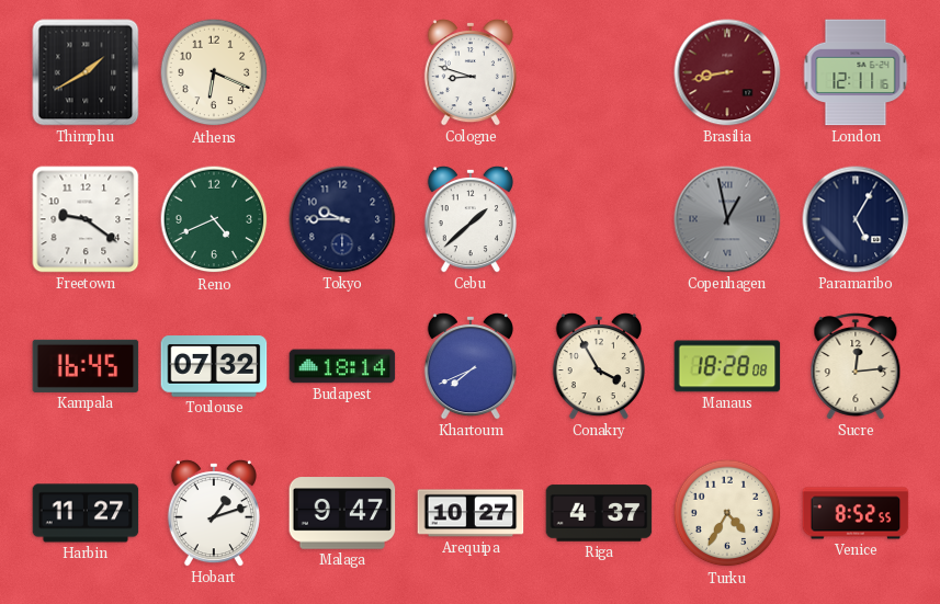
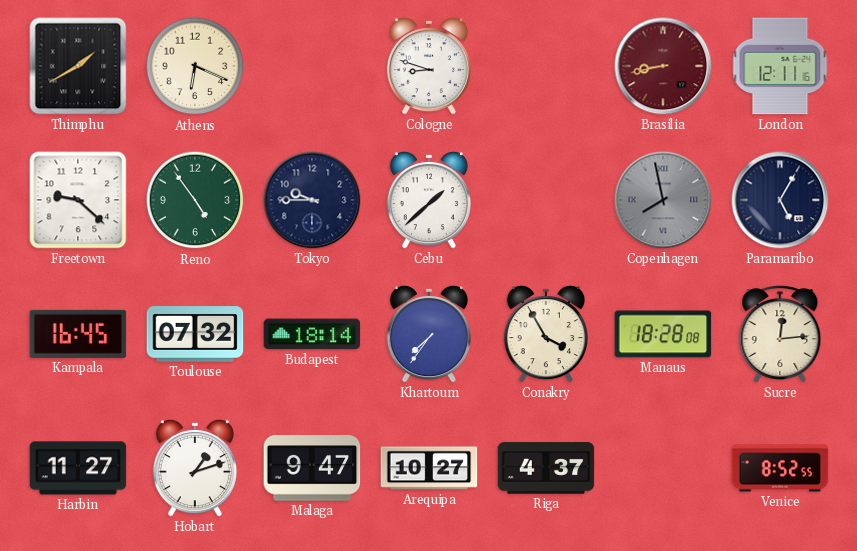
Freetown: 9:21 -> 9:22 (78, 200)
Reno: 4:41 -> 4:54 (195, 200)
Copenhagen: 12:58 -> 7:58 (663, 200)
Khartoum: 7:41 -> 7:36 (429, 334)
Turku: 4:35 -> none (727, 513)
